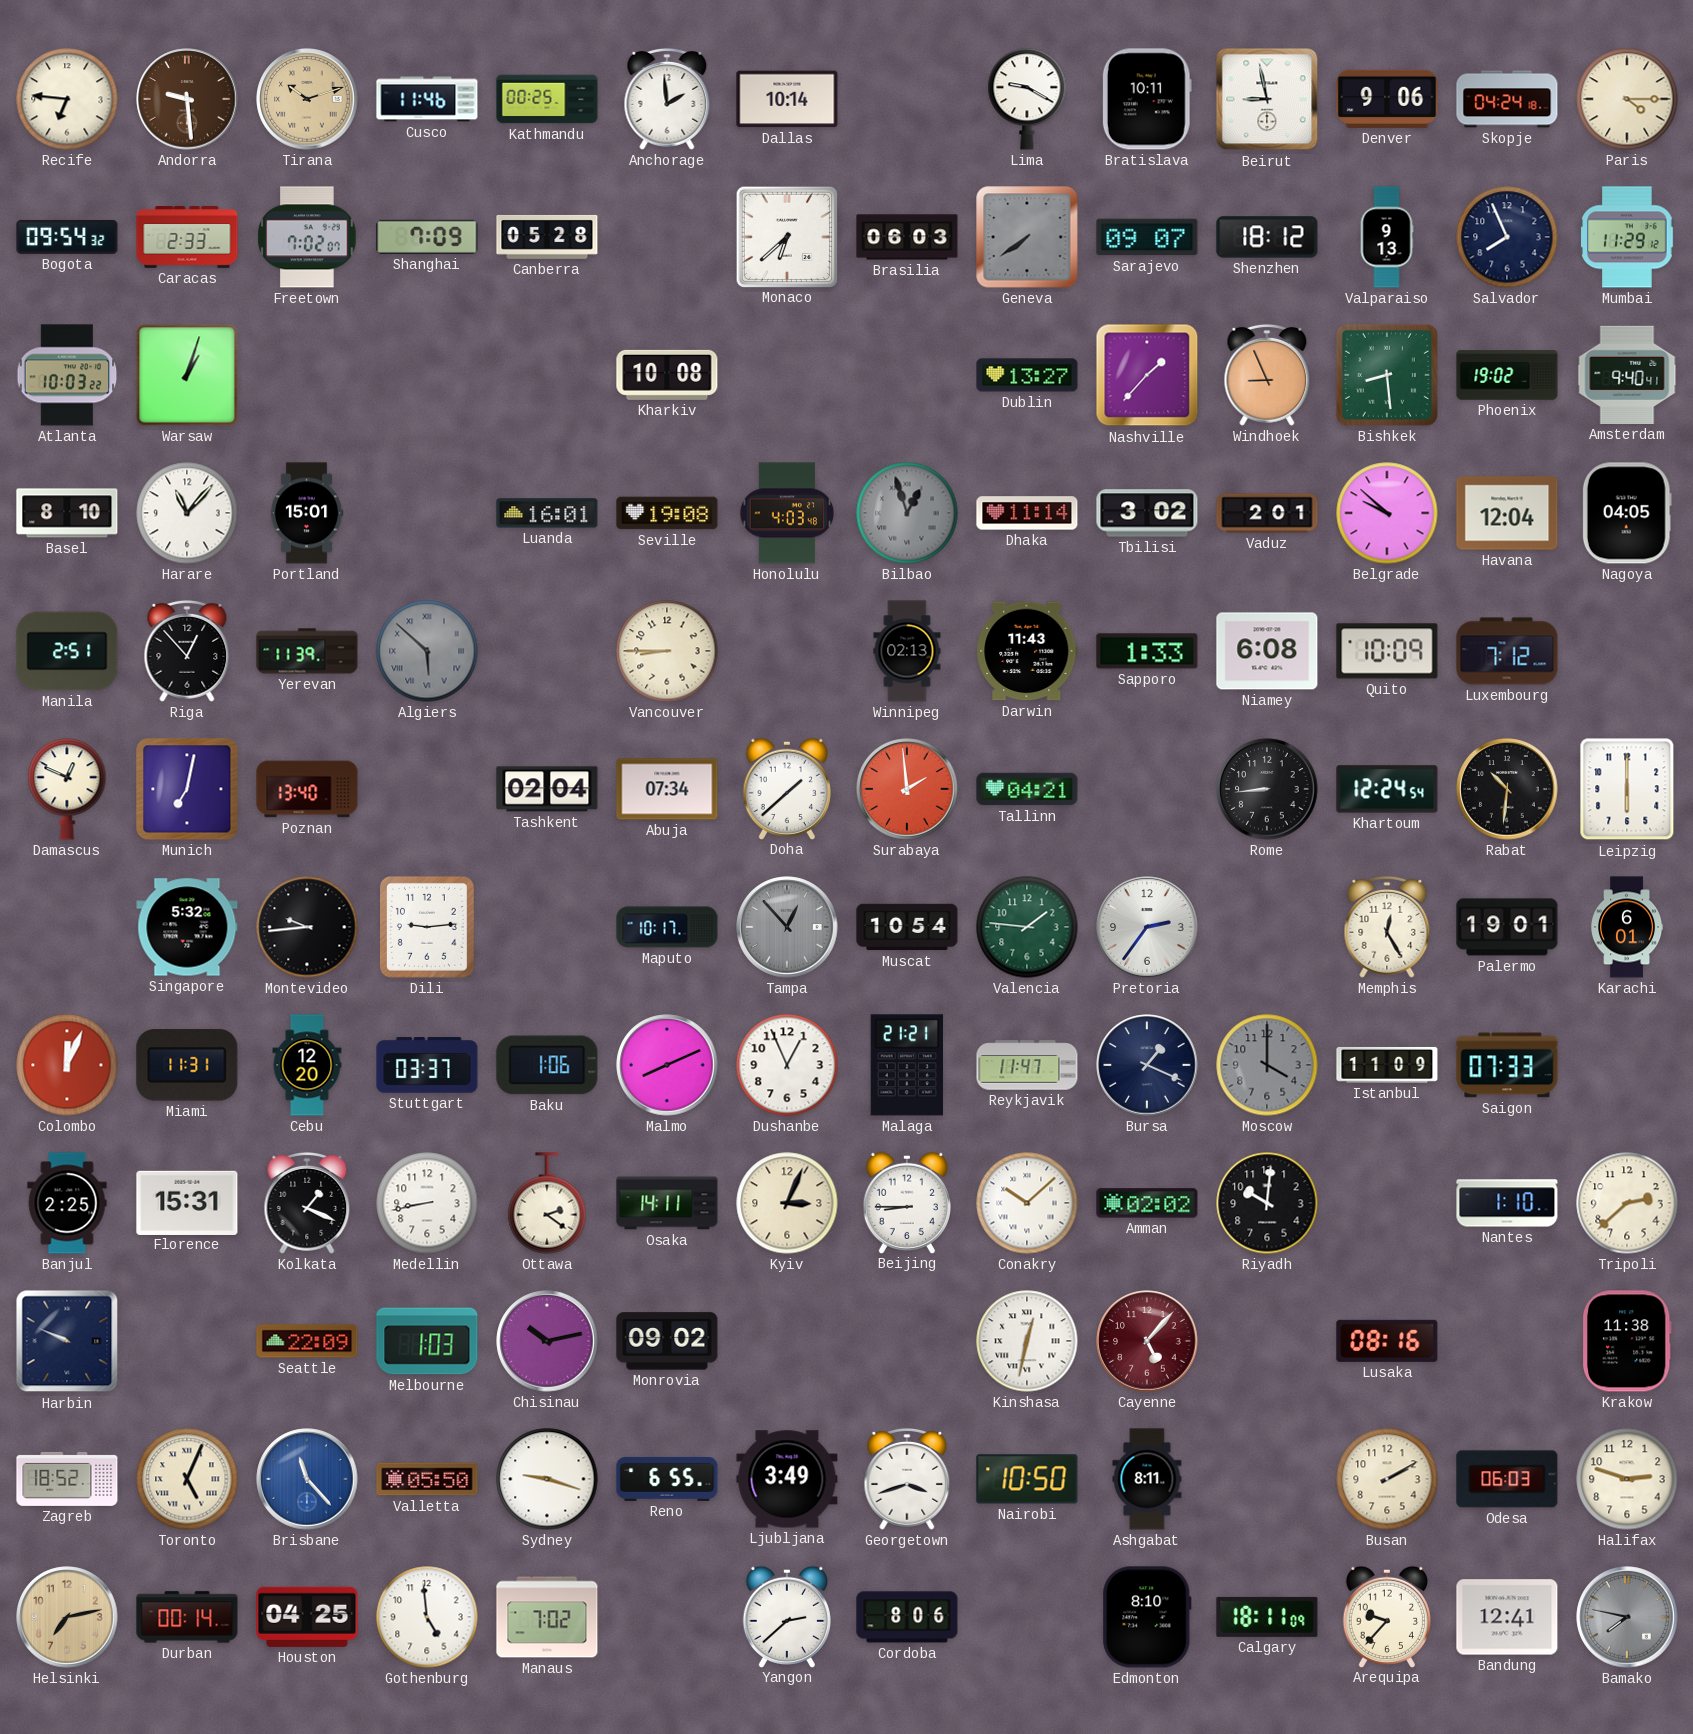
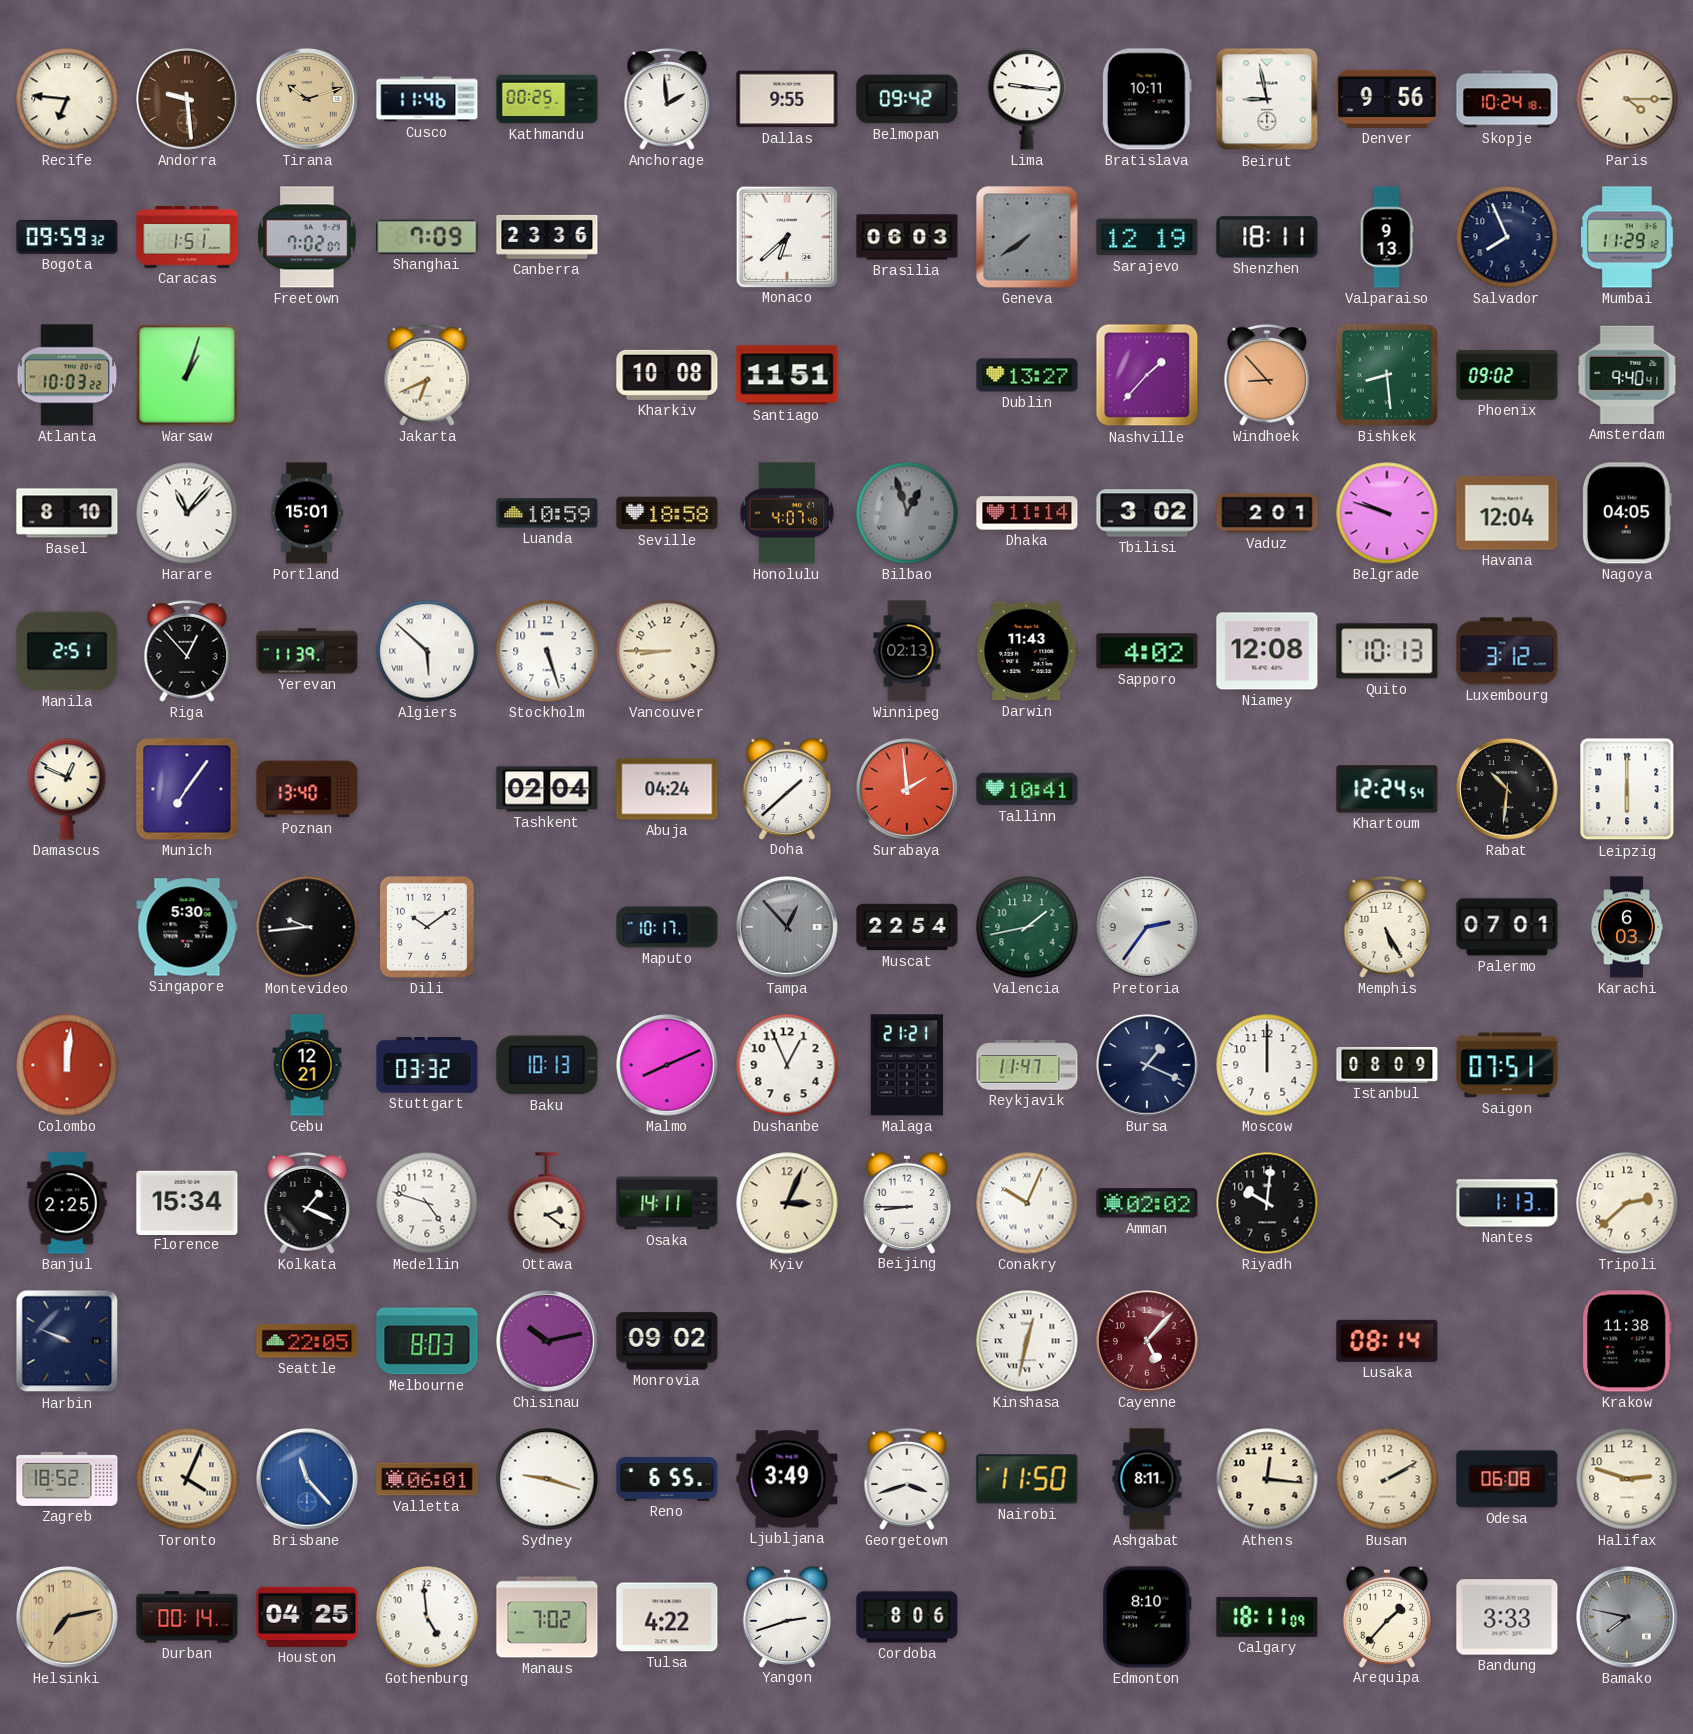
Dallas: 10:14 -> 9:55 (787, 99)
Belmopan: none -> 09:42 (907, 99)
Lima: 9:20 -> 9:16 (1027, 99)
Denver: 9:06 -> 9:56 (1387, 99)
Skopje: 04:24 -> 10:24 (1507, 99)
Bogota: 09:54 -> 09:59 (67, 237)
Caracas: 2:33 -> 1:51 (187, 238)
Canberra: 05:28 -> 23:36 (547, 237)
Sarajevo: 09:07 -> 12:19 (1147, 237)
Shenzhen: 18:12 -> 18:11 (1267, 237)
Jakarta: none -> 6:41 (427, 375)
Santiago: none -> 11:51 (787, 375)
Windhoek: 8:56 -> 8:53 (1267, 375)
Phoenix: 19:02 -> 09:02 (1507, 375)
Luanda: 16:01 -> 10:59 (547, 513)
Seville: 19:08 -> 18:58 (667, 513)
Honolulu: 4:03 -> 4:07 (787, 513)
Belgrade: 9:52 -> 9:48 (1387, 513)
Algiers dial: grey -> white (427, 651)
Stockholm: none -> 5:27 (547, 651)
Sapporo: 1:33 -> 4:02 (1147, 651)
Niamey: 6:08 -> 12:08 (1267, 651)
Quito: 10:09 -> 10:13 (1387, 651)
Luxembourg: 7:12 -> 3:12 (1507, 651)
Munich: 7:02 -> 7:06 (187, 789)
Abuja: 07:34 -> 04:24 (667, 789)
Tallinn: 04:21 -> 10:41 (1027, 789)
Rome: 8:44 -> none (1267, 789)
Singapore: 5:32 -> 5:30 (187, 927)
Dili: 9:14 -> 10:09 (427, 927)
Muscat: 10:54 -> 22:54 (907, 927)
Valencia: 1:46 -> 1:43 (1027, 927)
Memphis: 12:25 -> 5:25 (1387, 927)
Palermo: 19:01 -> 07:01 (1507, 927)
Karachi: 6:01 -> 6:03 (1628, 927)
Colombo: 12:04 -> 12:01 (67, 1065)
Miami: 11:31 -> none (187, 1065)
Cebu: 12:20 -> 12:21 (307, 1065)
Stuttgart: 03:37 -> 03:32 (427, 1065)
Baku: 1:06 -> 10:13 (547, 1065)
Moscow: 4:00 -> 12:00 (1267, 1065)
Moscow dial: grey -> white (1267, 1065)
Istanbul: 11:09 -> 08:09 (1387, 1065)
Saigon: 07:33 -> 07:51 (1507, 1065)
Florence: 15:31 -> 15:34 (187, 1202)
Medellin: 8:43 -> 4:48 (427, 1203)
Conakry: 10:08 -> 10:04 (1027, 1203)
Nantes: 1:10 -> 1:13 (1507, 1203)
Seattle: 22:09 -> 22:05 (307, 1341)
Melbourne: 1:03 -> 8:03 (427, 1341)
Lusaka: 08:16 -> 08:14 (1387, 1341)
Toronto: 5:04 -> 4:04 (187, 1479)
Valletta: 05:50 -> 06:01 (427, 1479)
Nairobi: 10:50 -> 11:50 (1027, 1479)
Athens: none -> 12:16 (1267, 1479)
Odesa: 06:03 -> 06:08 (1507, 1479)
Tulsa: none -> 4:22 (667, 1617)
Yangon: 2:38 -> 2:42 (786, 1616)
Arequipa: 9:37 -> 1:37 (1386, 1616)
Bandung: 12:41 -> 3:33 (1507, 1617)
